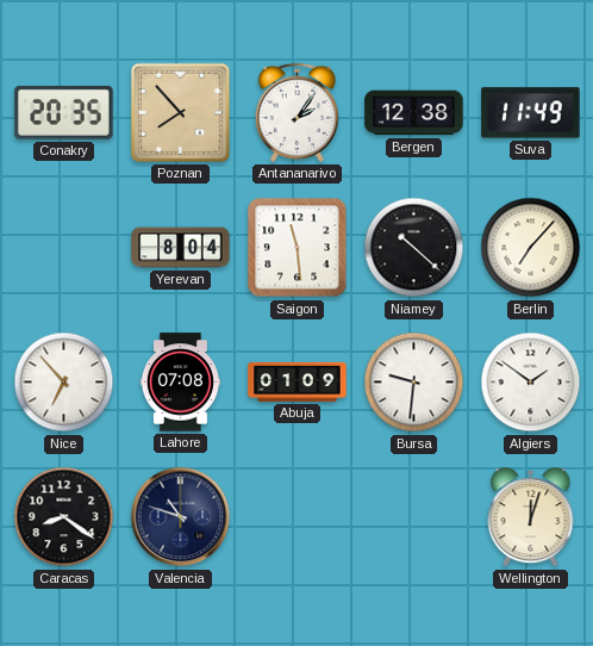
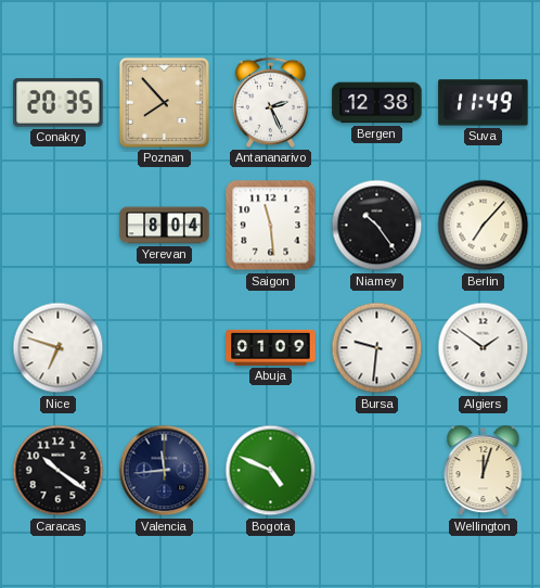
Antananarivo: 2:06 -> 2:26 (270, 102)
Niamey: 10:22 -> 10:24 (377, 226)
Nice: 6:53 -> 6:48 (59, 348)
Lahore: 07:08 -> none (180, 383)
Caracas: 8:21 -> 10:21 (59, 471)
Valencia: 10:48 -> 11:44 (165, 471)
Bogota: none -> 4:49 (271, 471)
